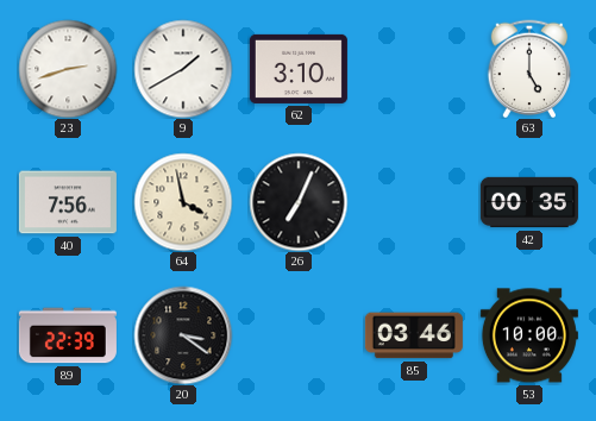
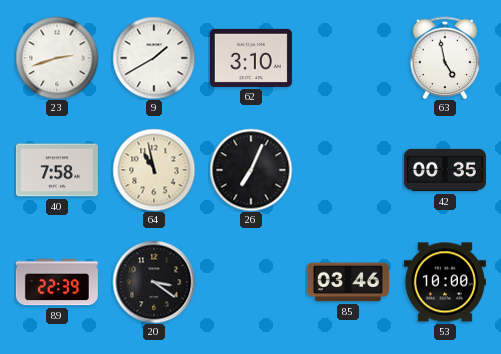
63: 5:00 -> 4:58 (445, 58)
40: 7:56 -> 7:58 (57, 170)
64: 3:58 -> 10:58 (154, 170)
